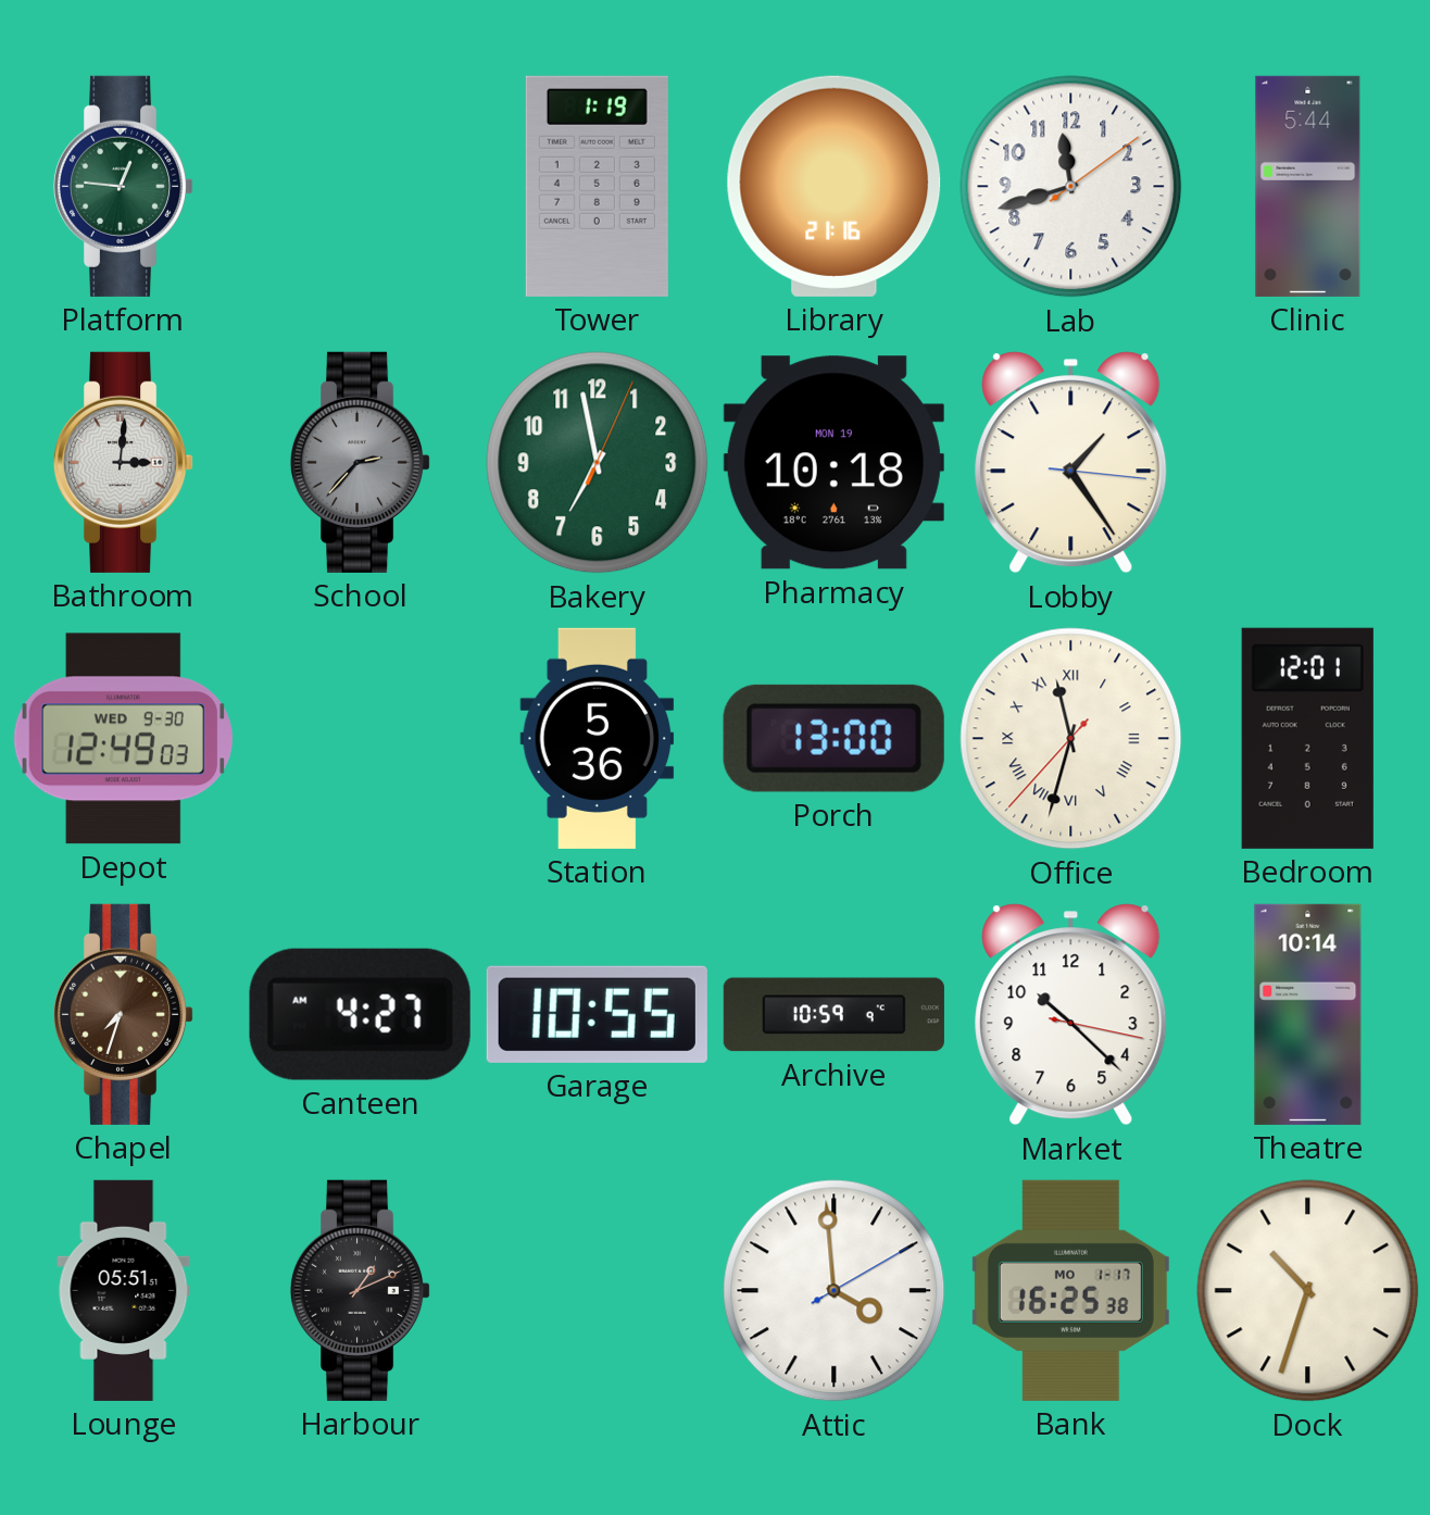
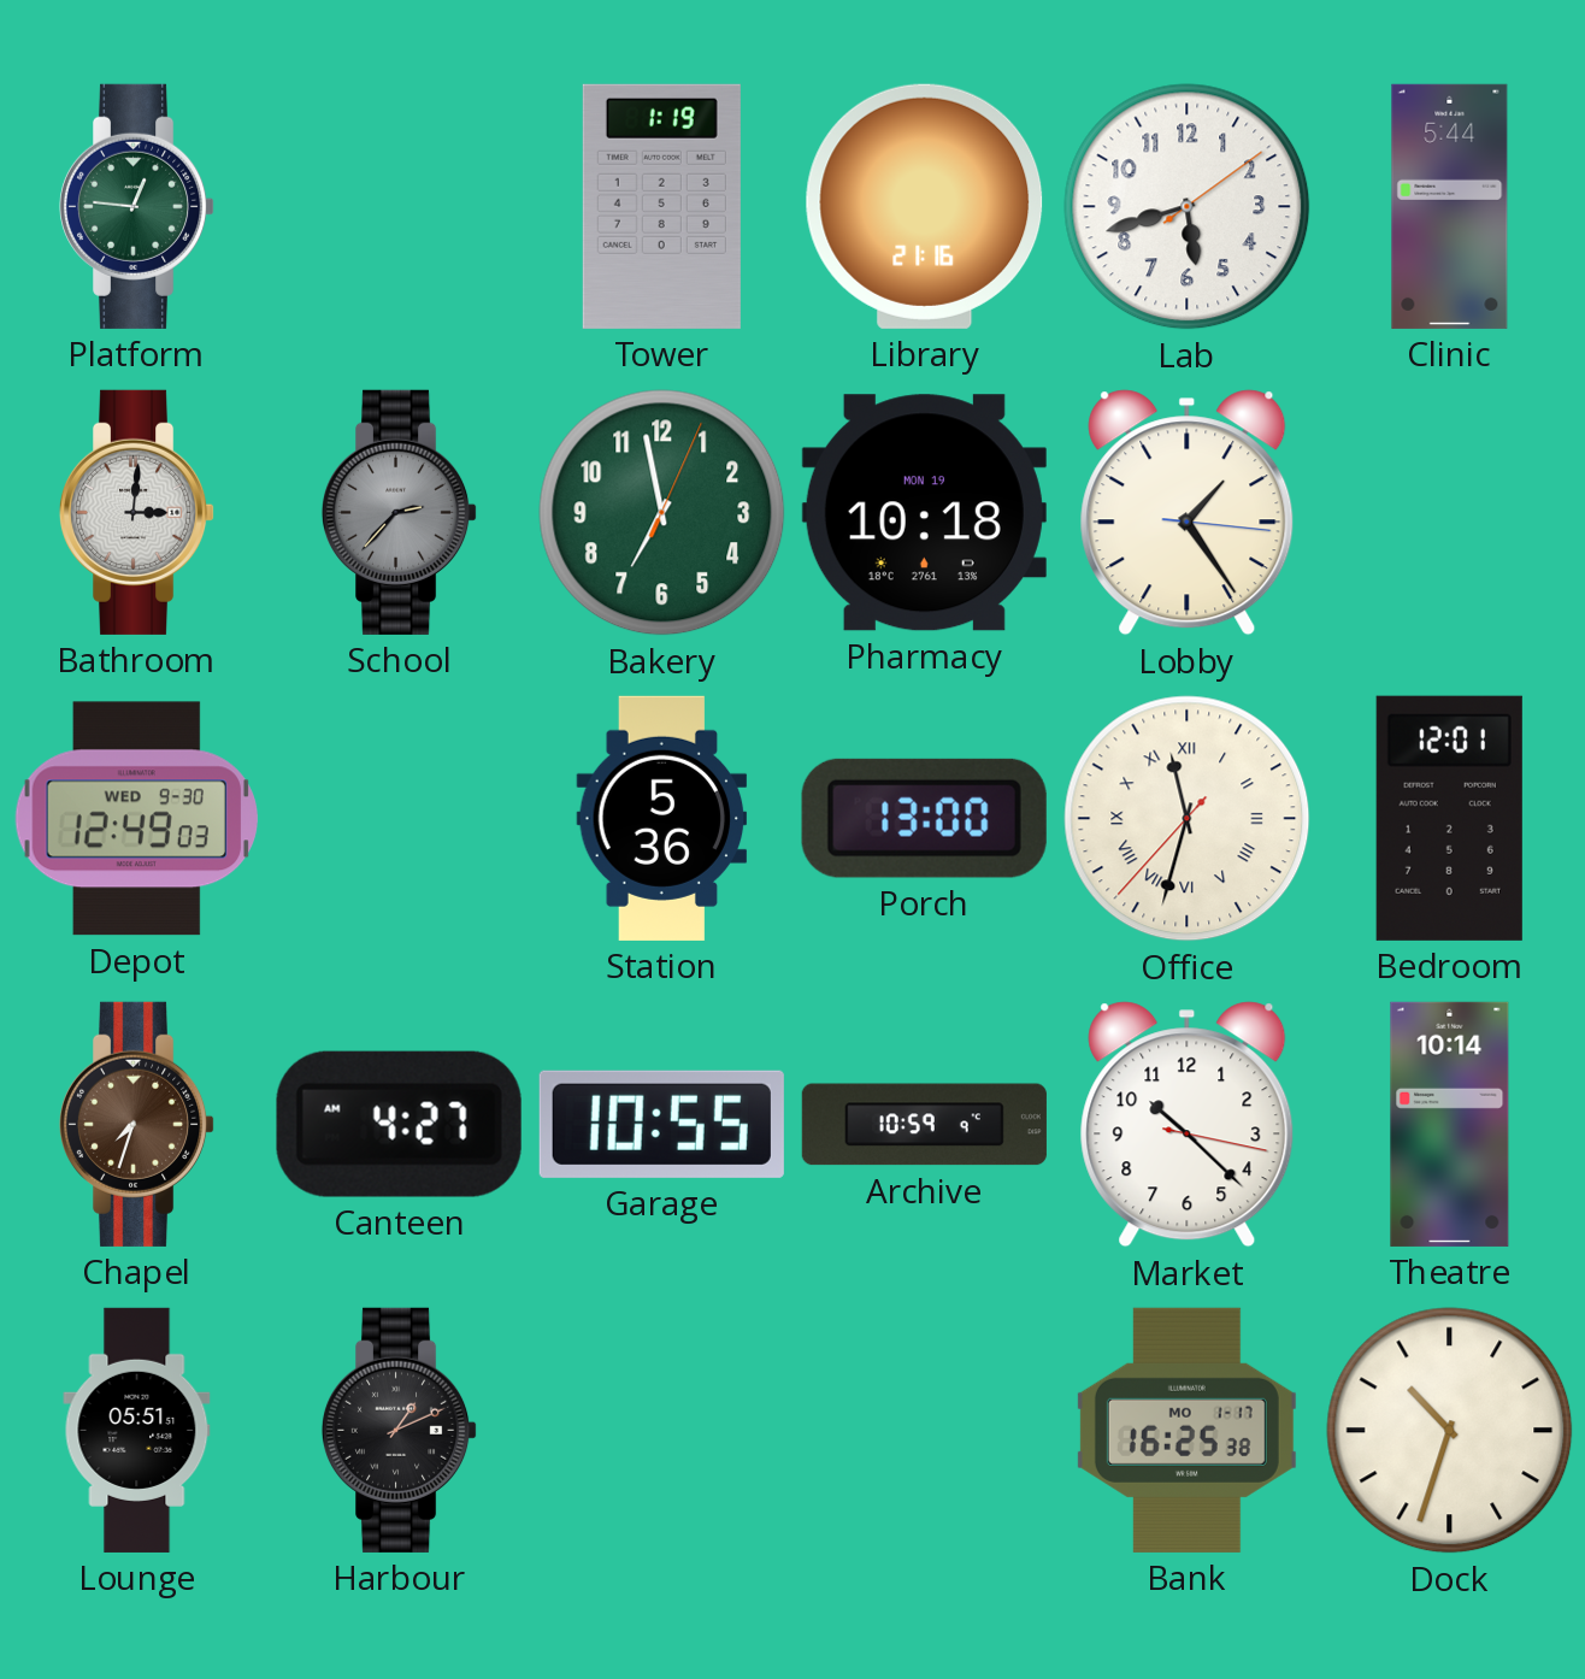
Lab: 11:42 -> 5:42 (1188, 207)
Attic: 3:59 -> none (835, 1291)
